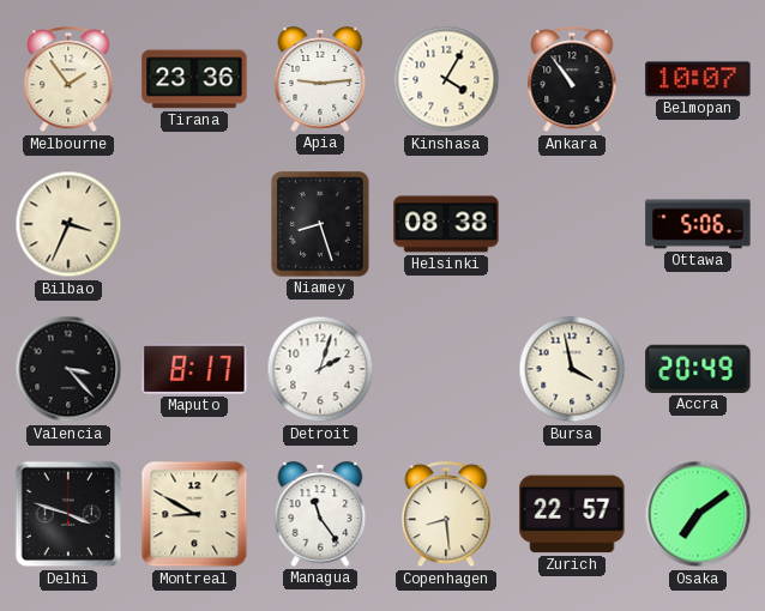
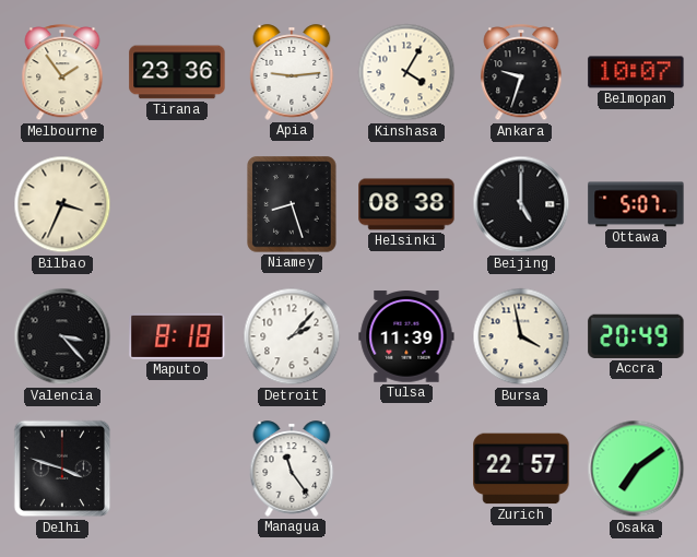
Ankara: 10:54 -> 9:33 (521, 73)
Beijing: none -> 5:00 (521, 204)
Ottawa: 5:06 -> 5:07 (636, 204)
Maputo: 8:17 -> 8:18 (177, 336)
Detroit: 2:03 -> 2:07 (292, 336)
Tulsa: none -> 11:39 (406, 336)
Montreal: 8:50 -> none (194, 514)
Copenhagen: 8:29 -> none (446, 515)
